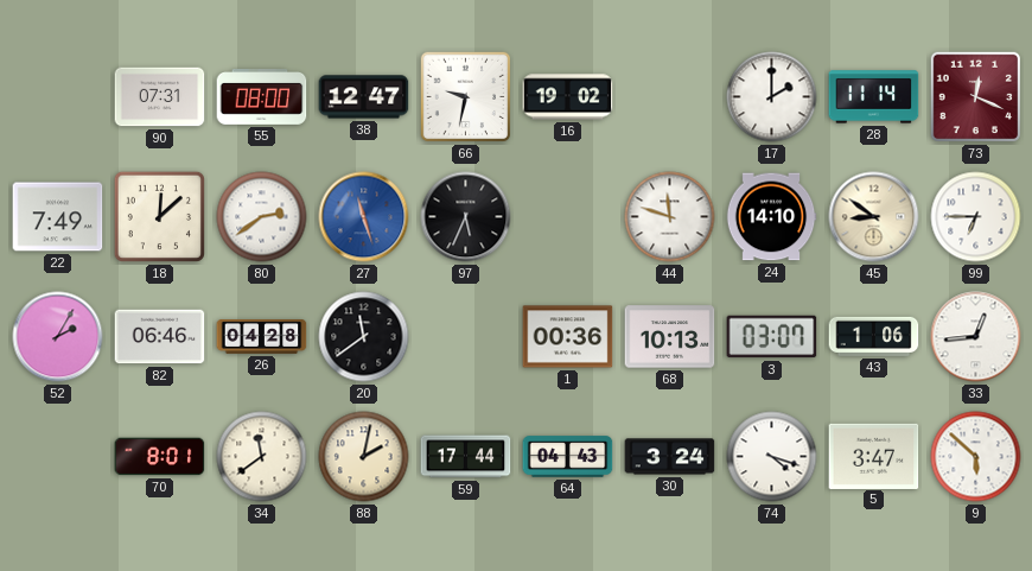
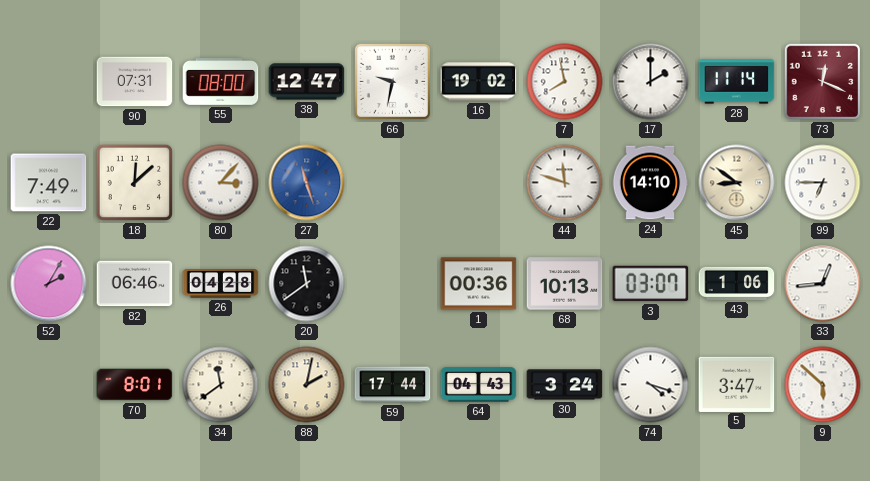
7: none -> 7:58 (565, 82)
80: 2:39 -> 3:07 (221, 183)
97: 5:34 -> none (466, 217)
